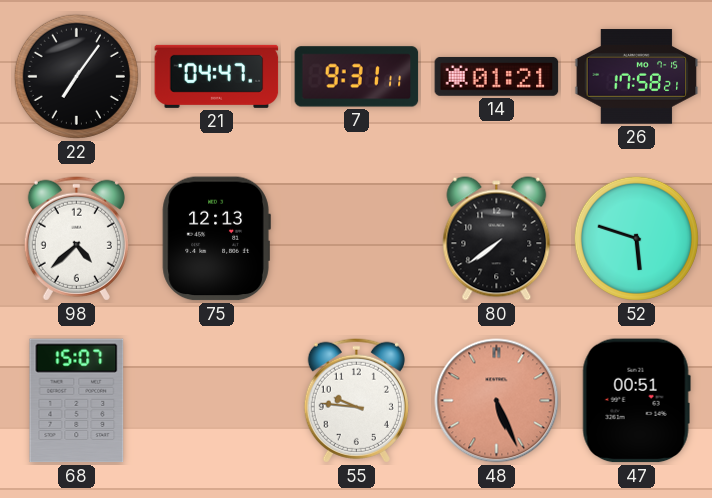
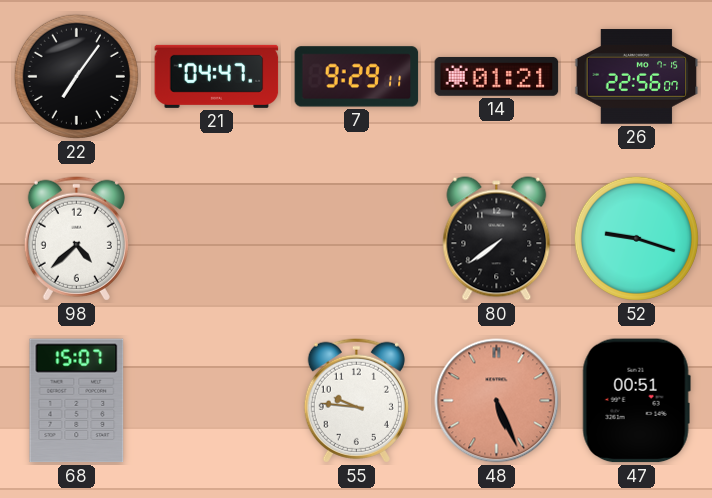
7: 9:31 -> 9:29 (357, 77)
26: 17:58 -> 22:56 (637, 77)
75: 12:13 -> none (216, 239)
52: 5:48 -> 9:18 (636, 238)
